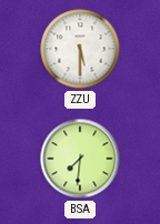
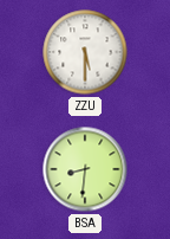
BSA: 7:31 -> 8:31 (85, 169)
